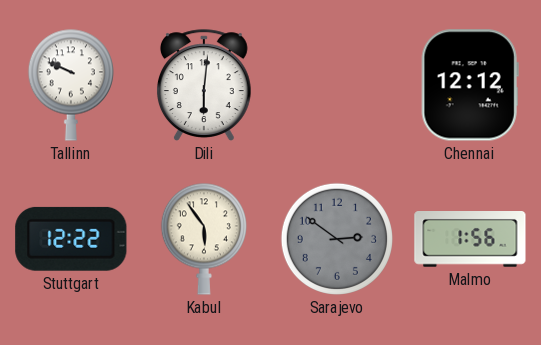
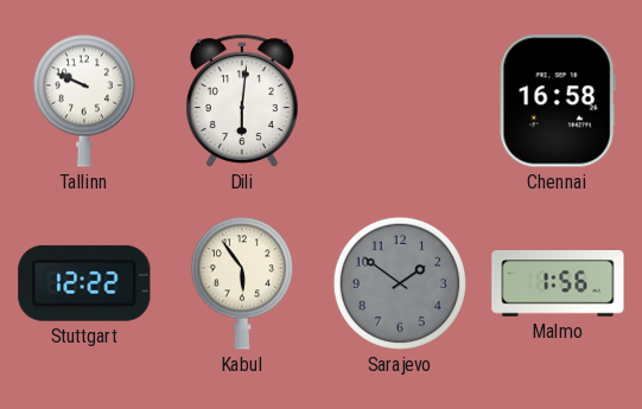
Chennai: 12:12 -> 16:58 (558, 101)
Sarajevo: 2:51 -> 1:51 (400, 283)
